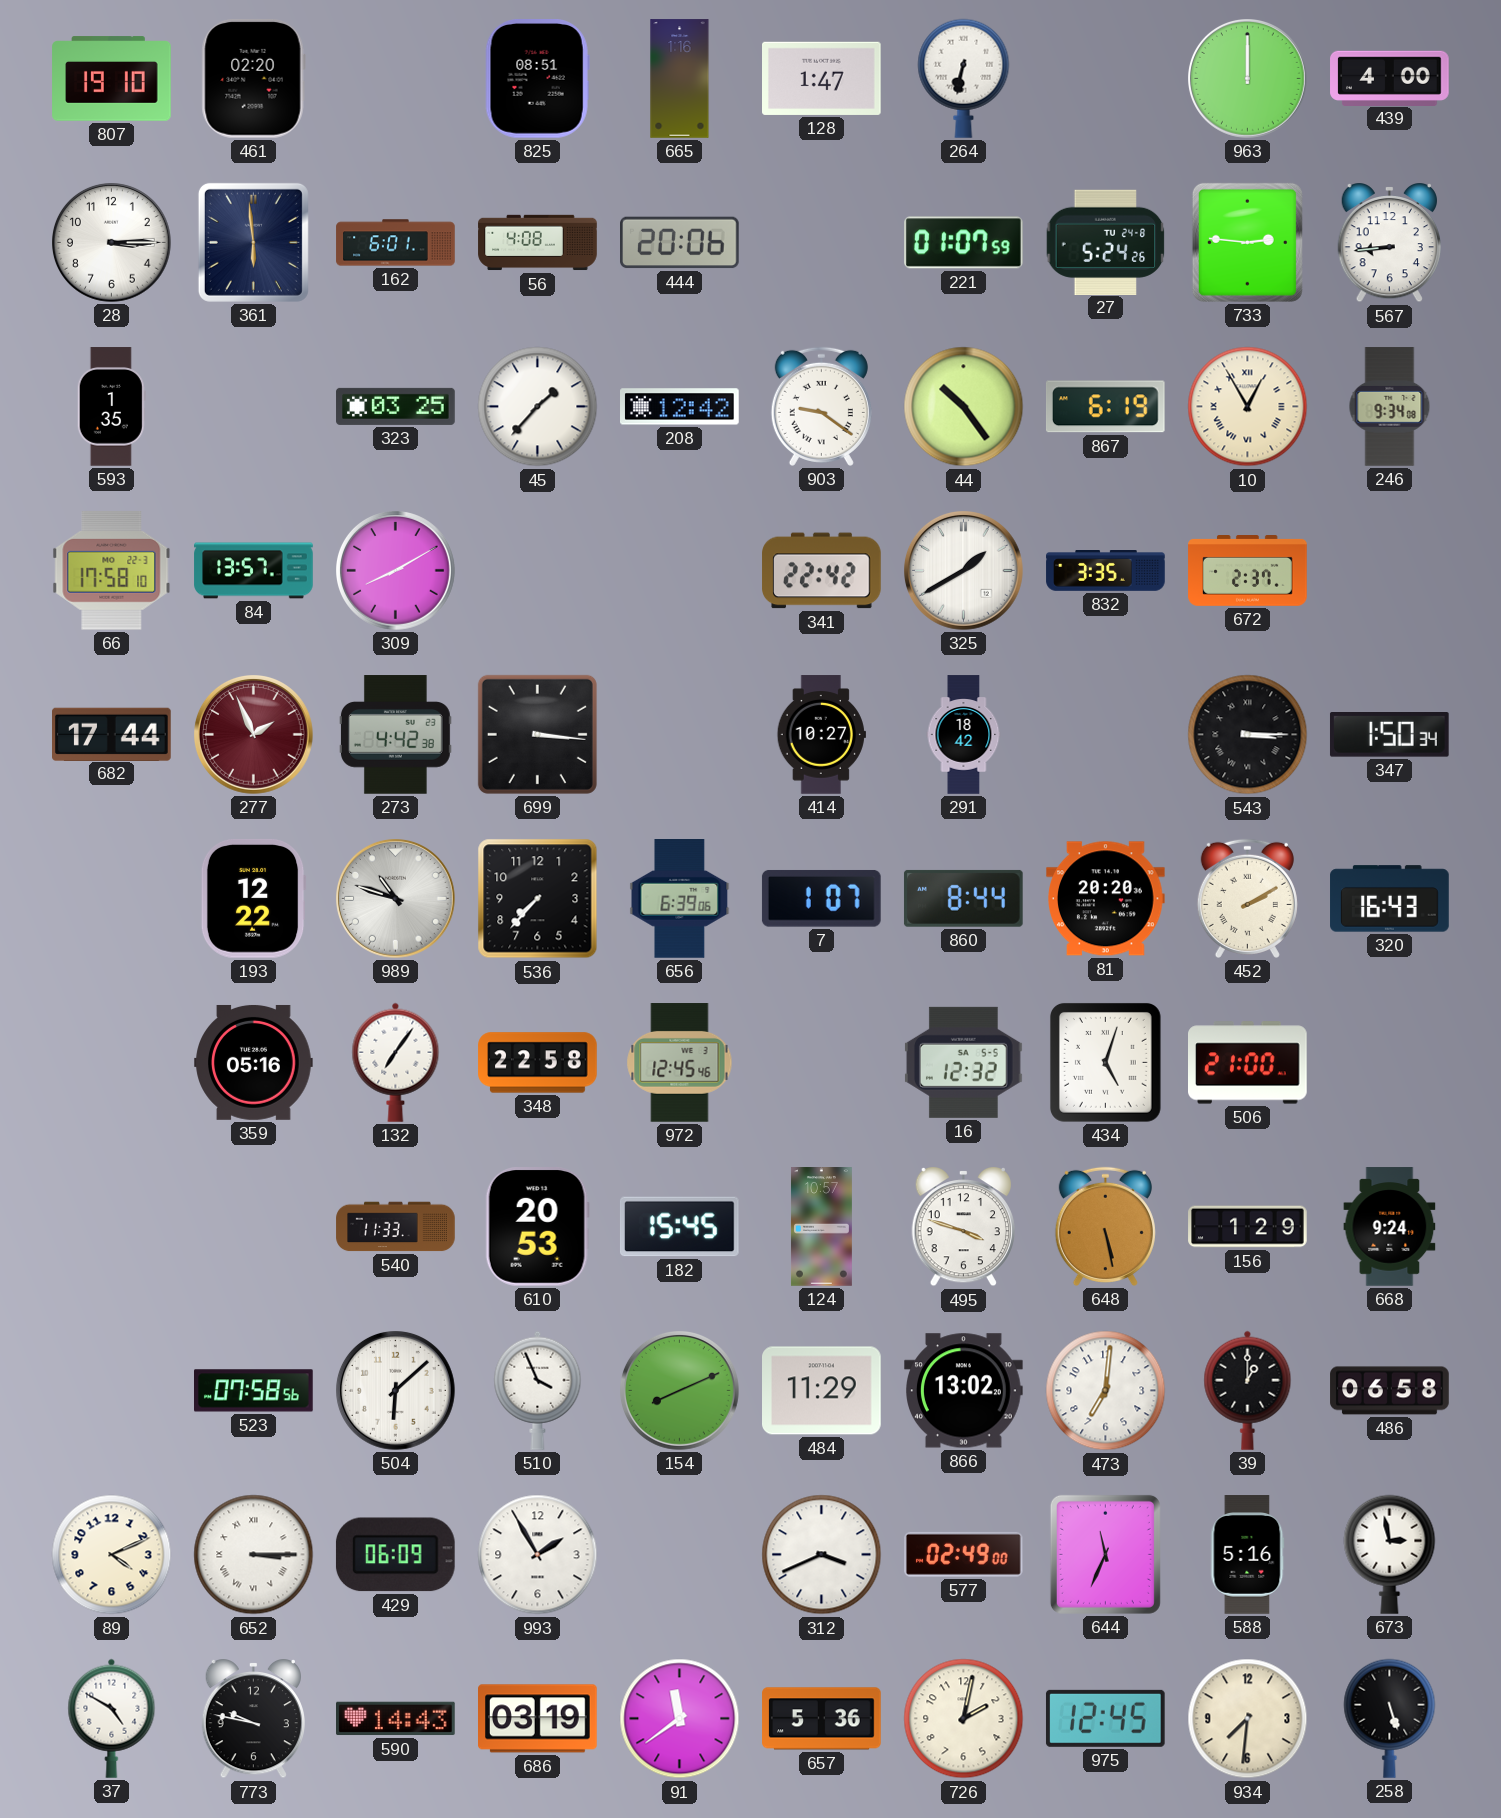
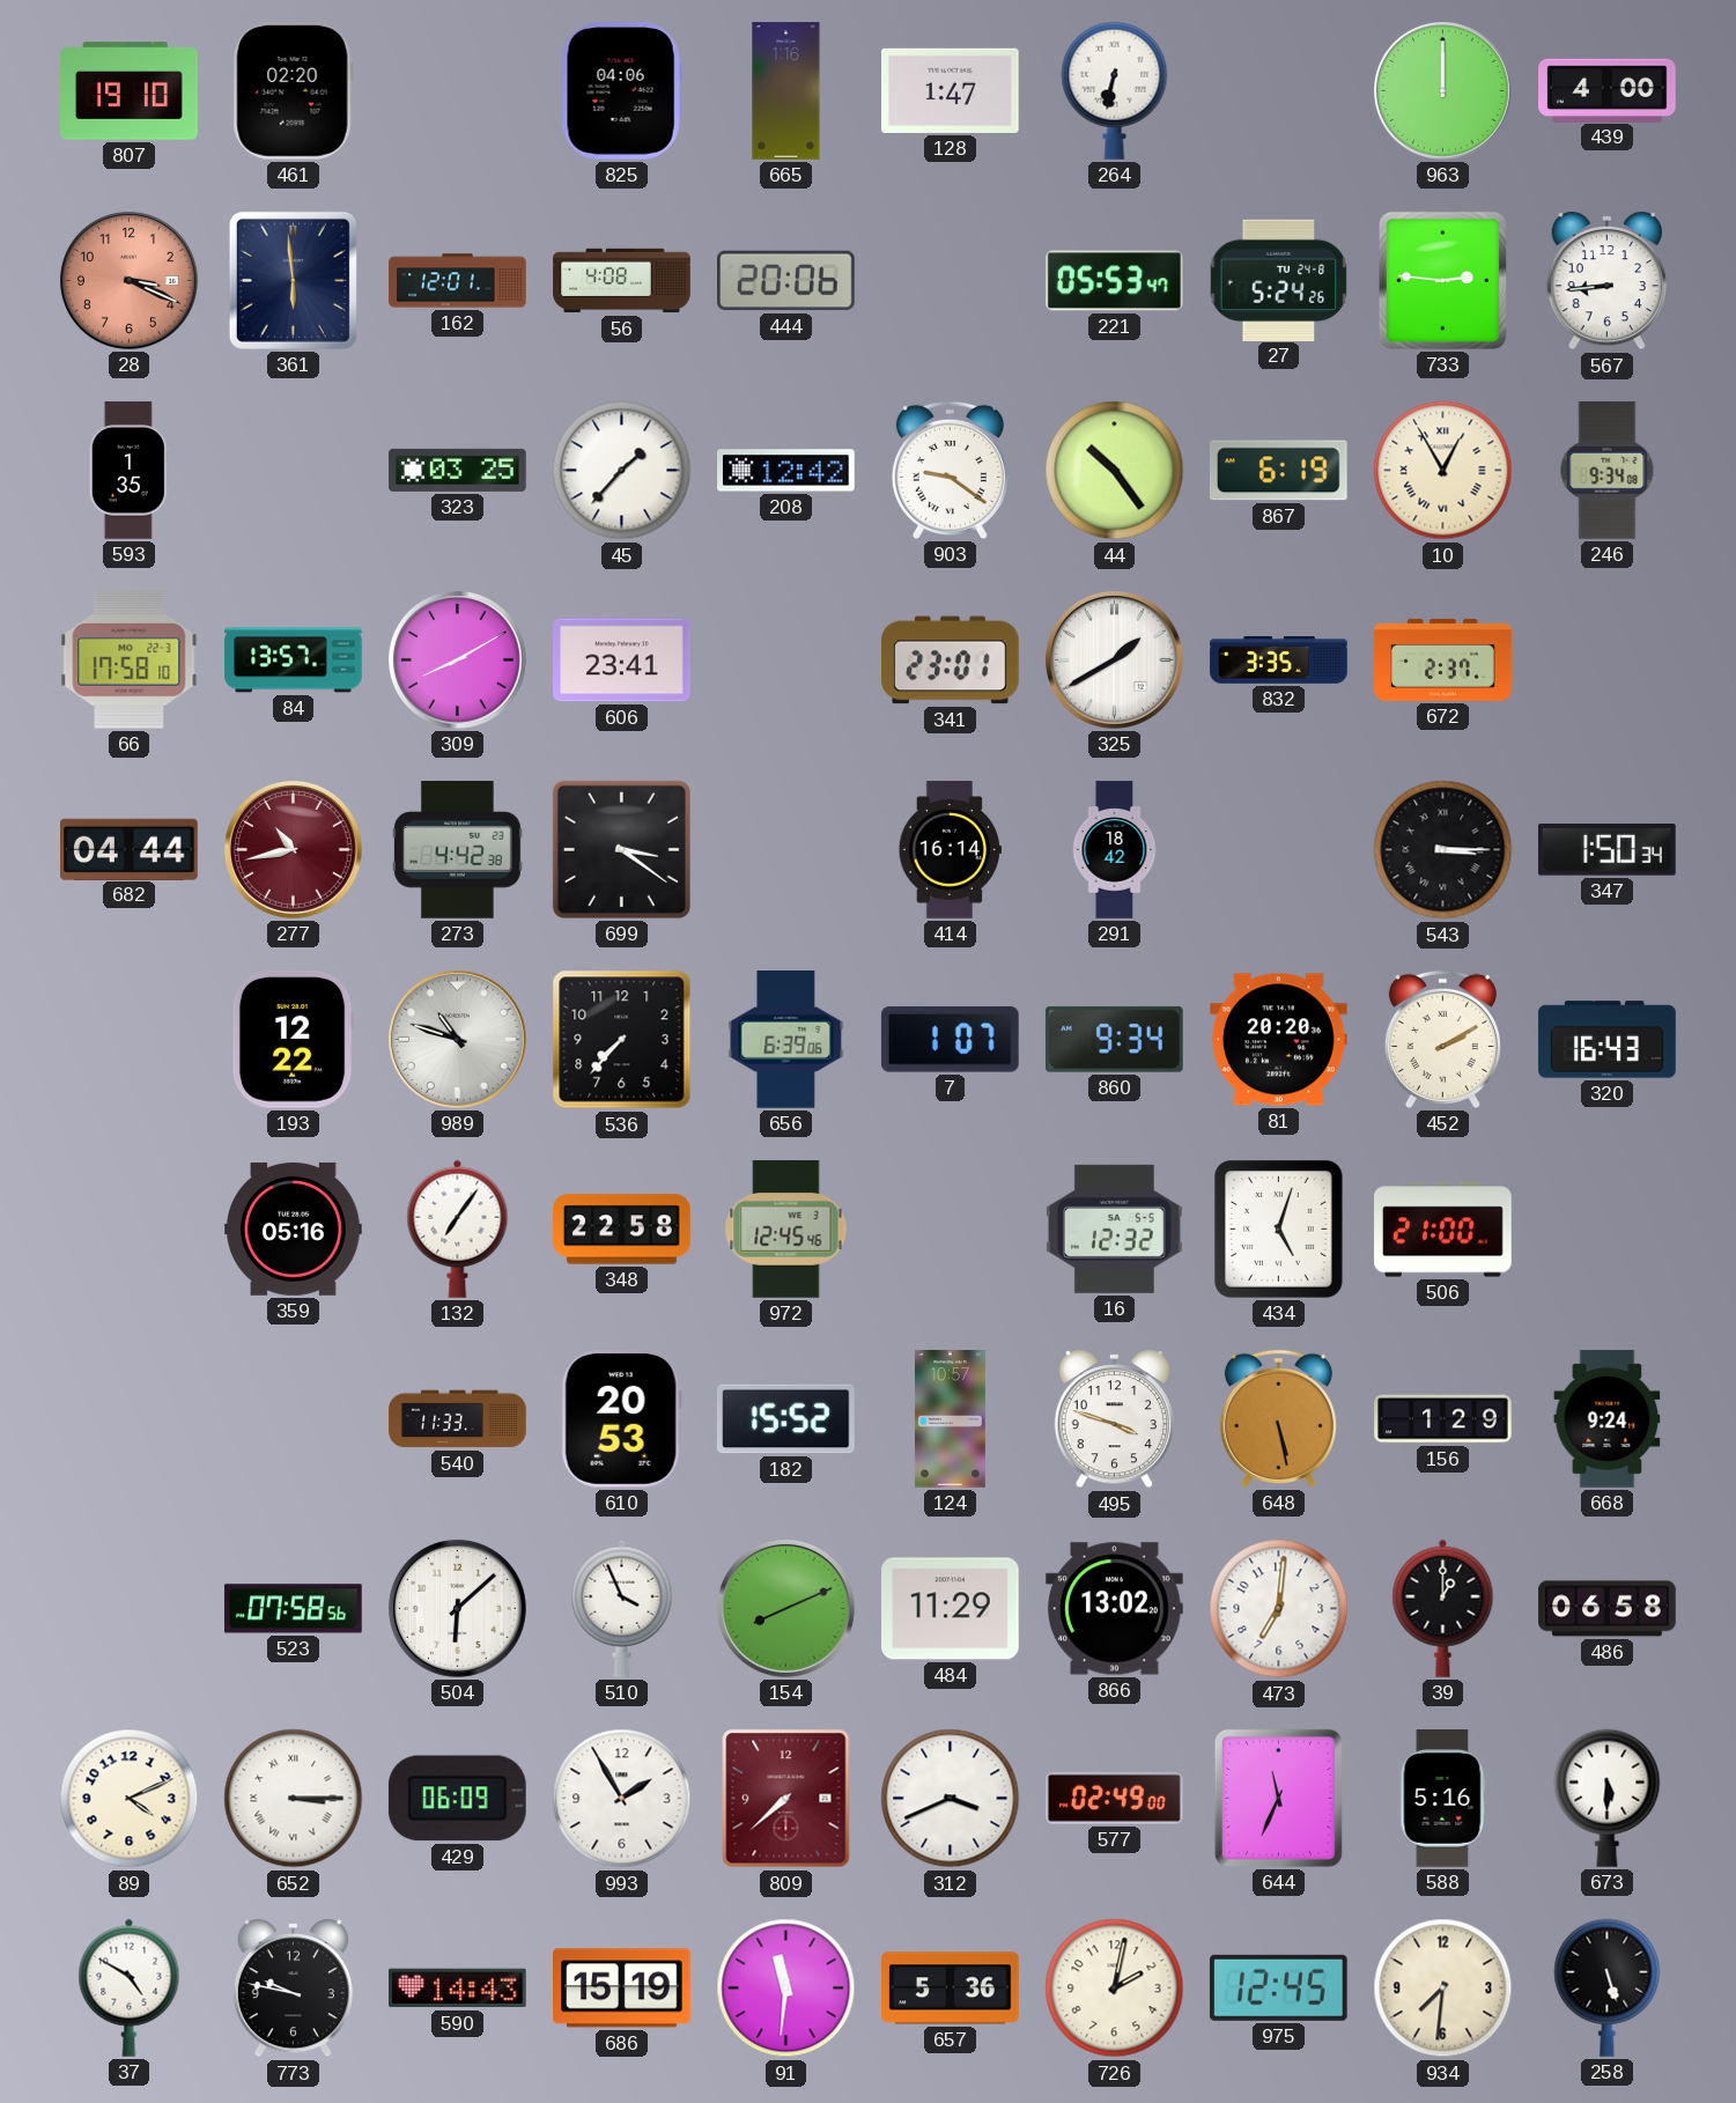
825: 08:51 -> 04:06 (621, 91)
28: 3:15 -> 3:19 (130, 281)
28 dial: white -> salmon (130, 281)
162: 6:01 -> 12:01 (458, 281)
221: 01:07 -> 05:53 (1115, 281)
606: none -> 23:41 (622, 661)
341: 22:42 -> 23:01 (951, 661)
682: 17:44 -> 04:44 (130, 849)
277: 1:56 -> 10:43 (294, 850)
699: 3:16 -> 3:21 (621, 849)
414: 10:27 -> 16:14 (950, 850)
860: 8:44 -> 9:34 (1114, 1039)
182: 15:45 -> 15:52 (785, 1419)
809: none -> 7:38 (786, 1799)
673: 2:58 -> 5:30 (1608, 1798)
686: 03:19 -> 15:19 (622, 1988)
91: 11:39 -> 11:31 (786, 1988)
